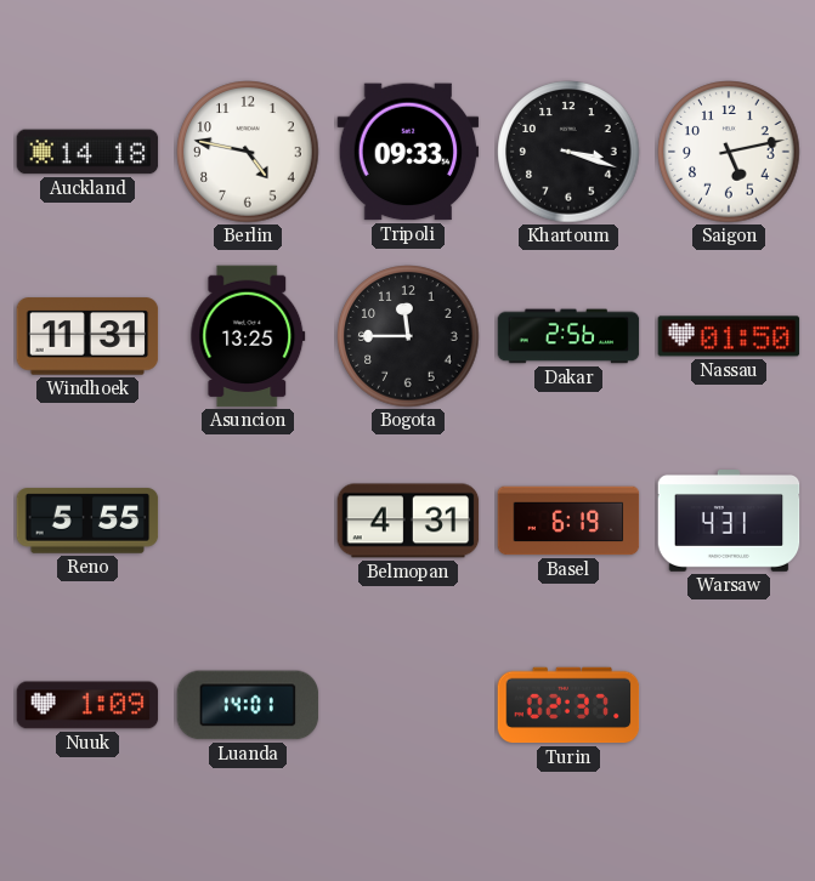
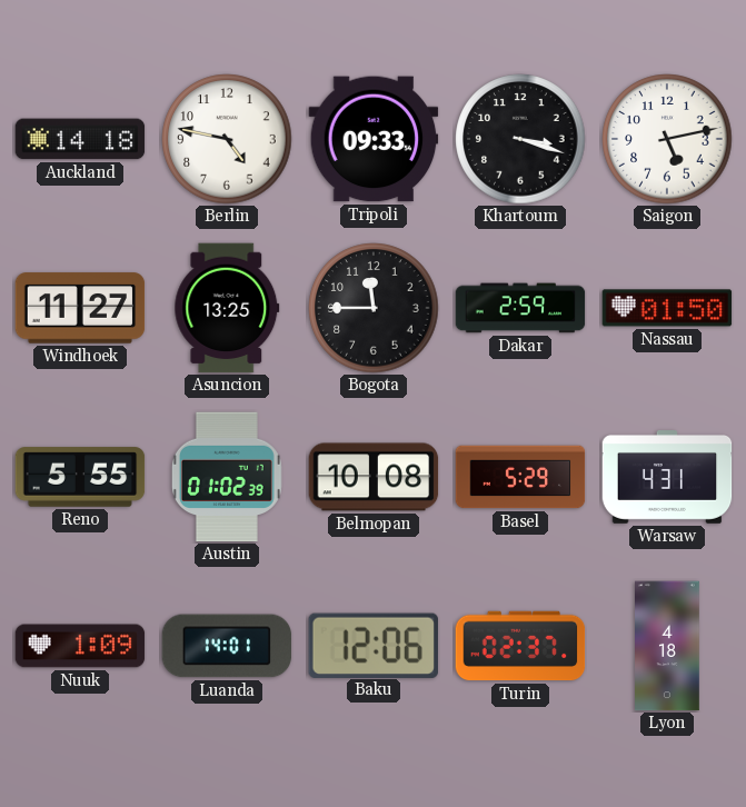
Windhoek: 11:31 -> 11:27 (80, 308)
Dakar: 2:56 -> 2:59 (520, 308)
Austin: none -> 01:02 (227, 477)
Belmopan: 4:31 -> 10:08 (374, 477)
Basel: 6:19 -> 5:29 (520, 477)
Baku: none -> 12:06 (374, 645)
Lyon: none -> 4:18 (668, 646)
